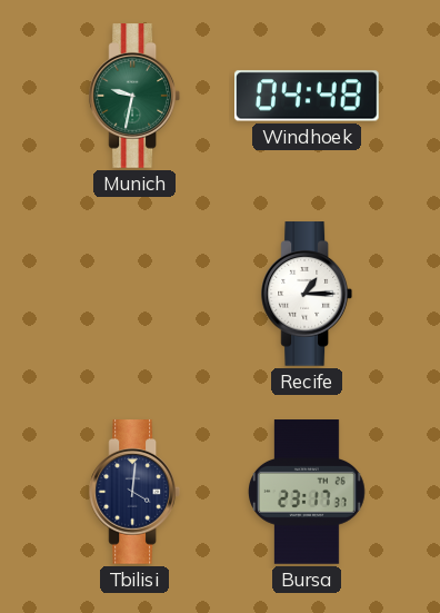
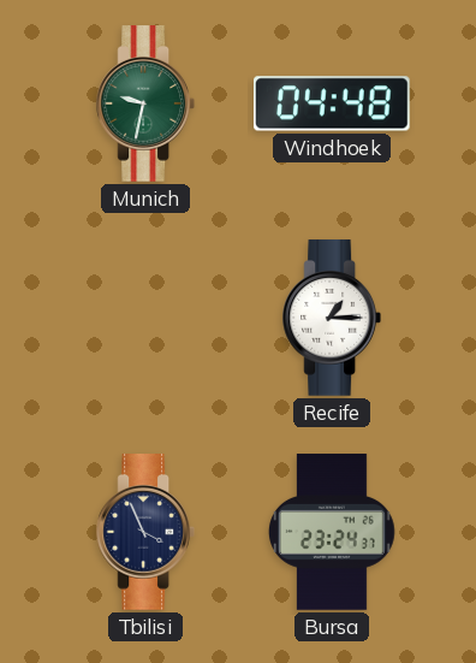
Tbilisi: 4:01 -> 3:56 (144, 532)
Bursa: 23:17 -> 23:24 (333, 532)
